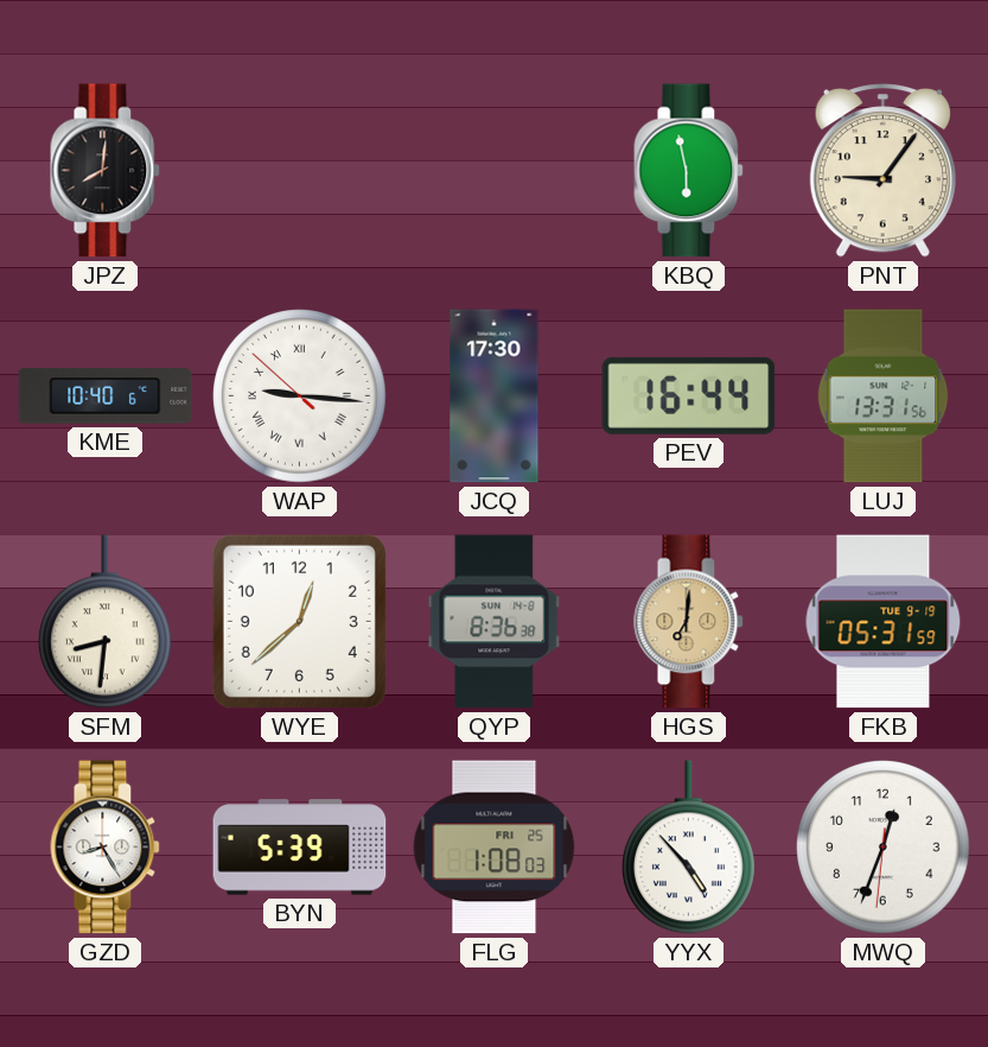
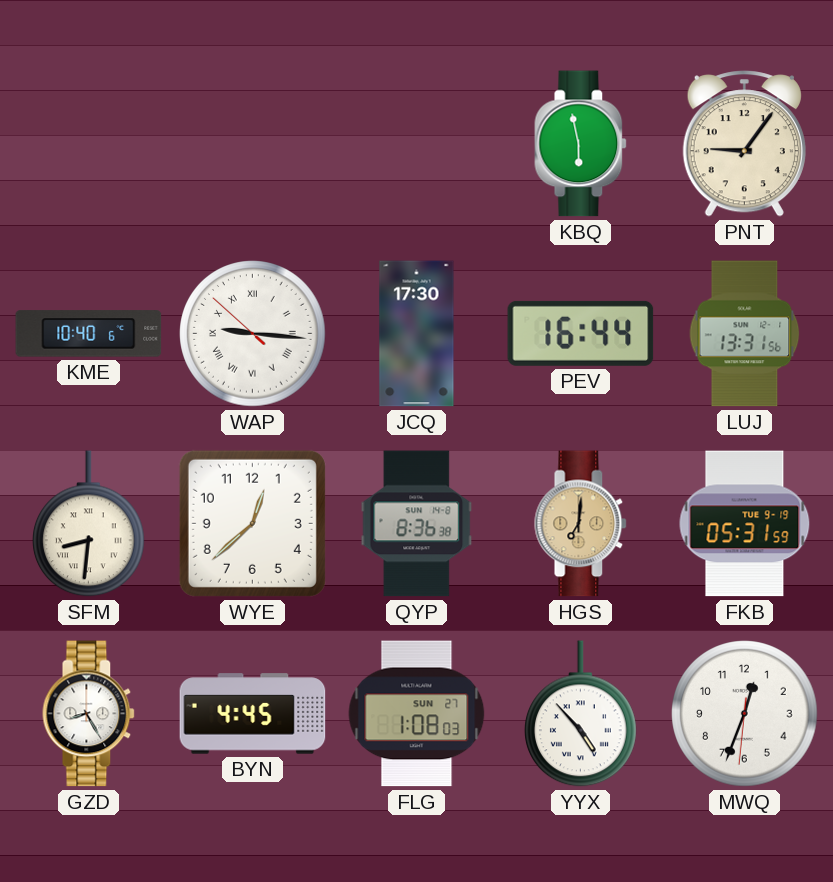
JPZ: 8:01 -> none (106, 171)
BYN: 5:39 -> 4:45 (253, 714)
FLG date: FRI 25 -> SUN 27 (417, 714)
